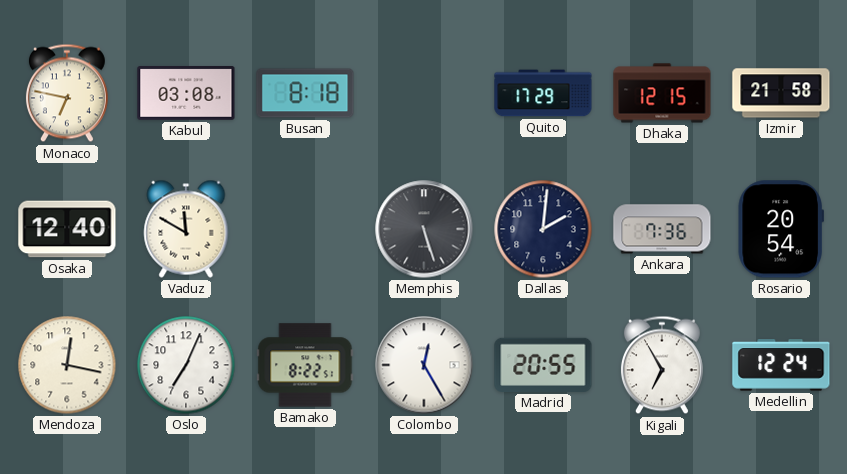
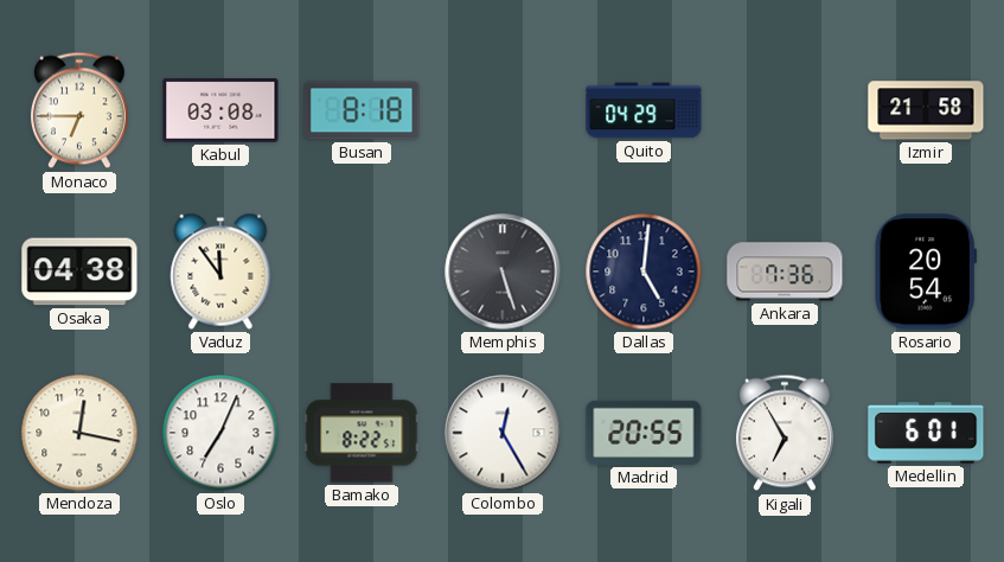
Monaco: 6:47 -> 6:45 (79, 110)
Quito: 17:29 -> 04:29 (644, 110)
Dhaka: 12:15 -> none (662, 93)
Osaka: 12:40 -> 04:38 (79, 272)
Vaduz: 11:50 -> 11:54 (220, 272)
Dallas: 2:01 -> 5:01 (644, 272)
Medellin: 12:24 -> 6:01 (926, 433)
